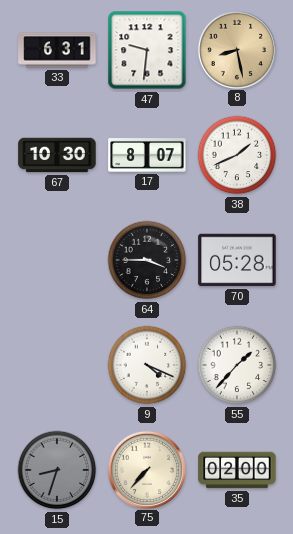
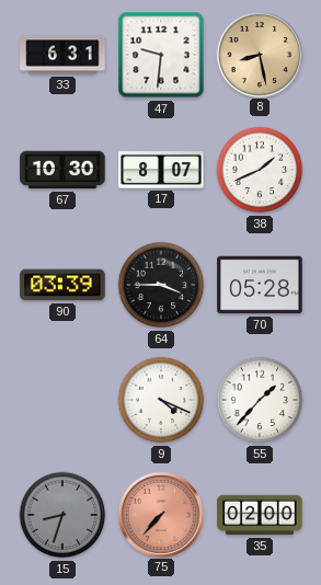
90: none -> 03:39 (62, 285)
75 dial: cream -> salmon (160, 514)
